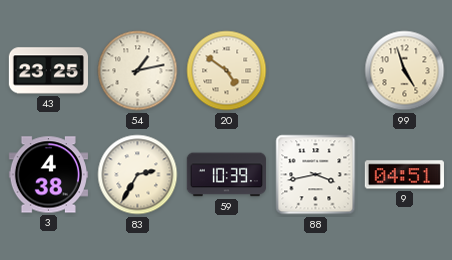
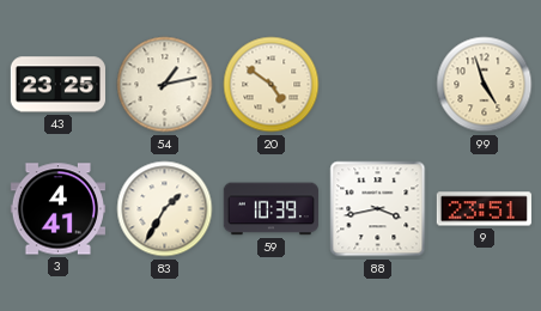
3: 4:38 -> 4:41 (57, 209)
83: 2:35 -> 1:35 (165, 209)
9: 04:51 -> 23:51 (484, 209)
